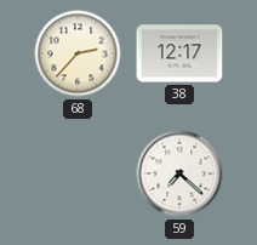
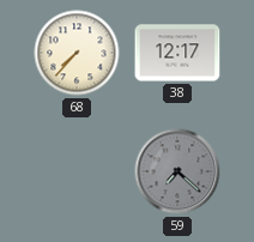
68: 2:37 -> 7:37 (77, 53)
59 dial: white -> grey (177, 171)
